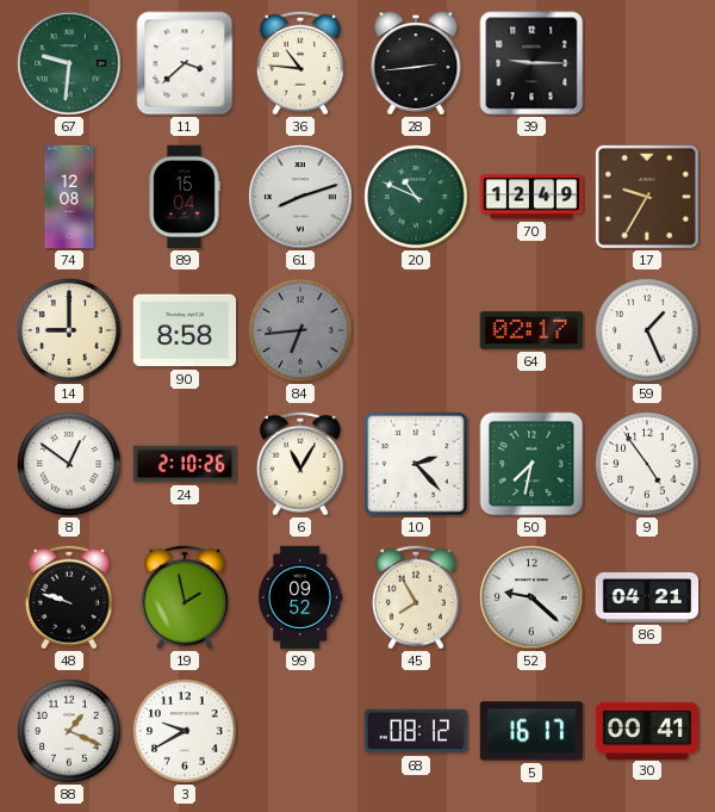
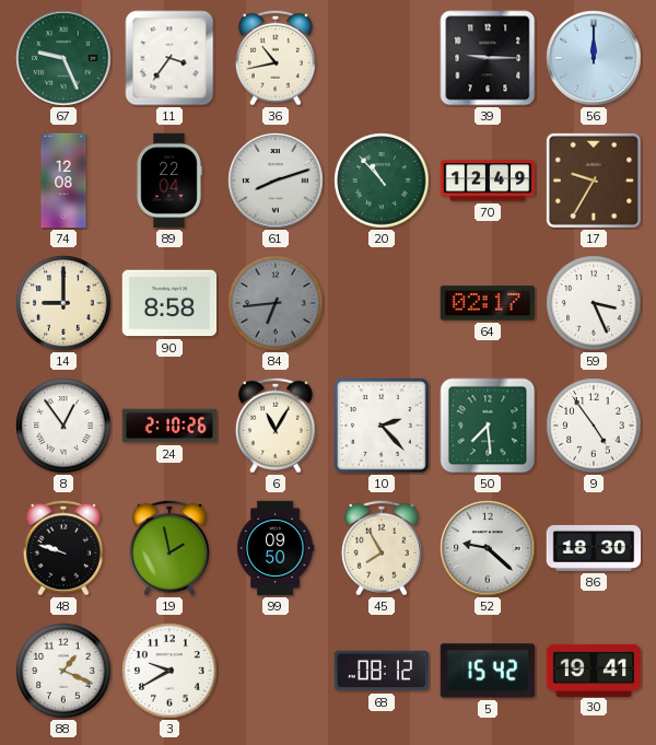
67: 9:31 -> 9:26 (63, 58)
11: 3:38 -> 3:36 (169, 58)
36: 10:46 -> 10:43 (276, 58)
28: 2:44 -> none (416, 64)
56: none -> 12:00 (594, 58)
89: 15:04 -> 22:04 (169, 181)
20: 10:49 -> 10:53 (382, 181)
59: 1:26 -> 3:26 (594, 303)
8: 12:51 -> 12:54 (63, 426)
50: 7:32 -> 7:29 (488, 426)
99: 09:52 -> 09:50 (276, 548)
86: 04:21 -> 18:30 (594, 548)
5: 16:17 -> 15:42 (488, 671)
30: 00:41 -> 19:41 (594, 670)
